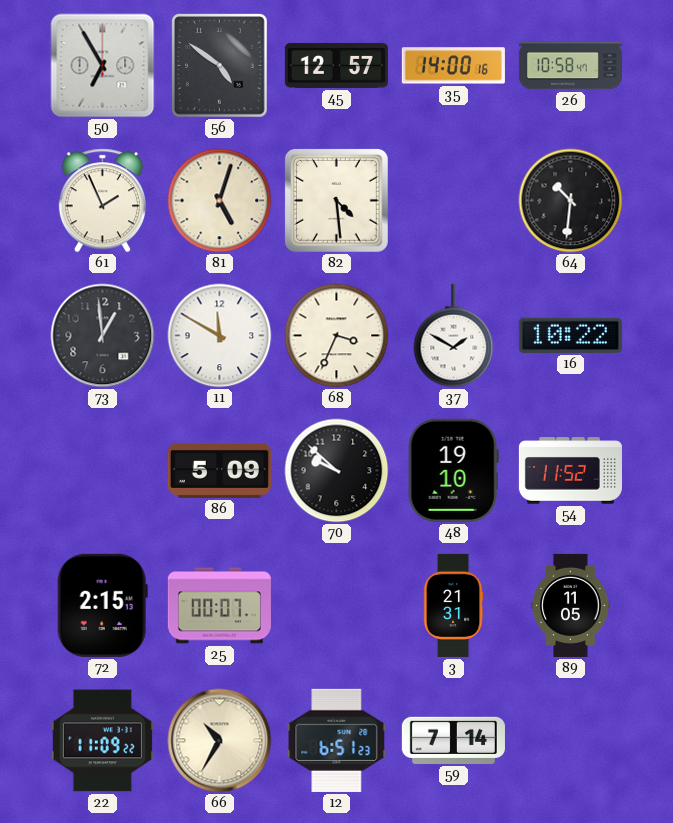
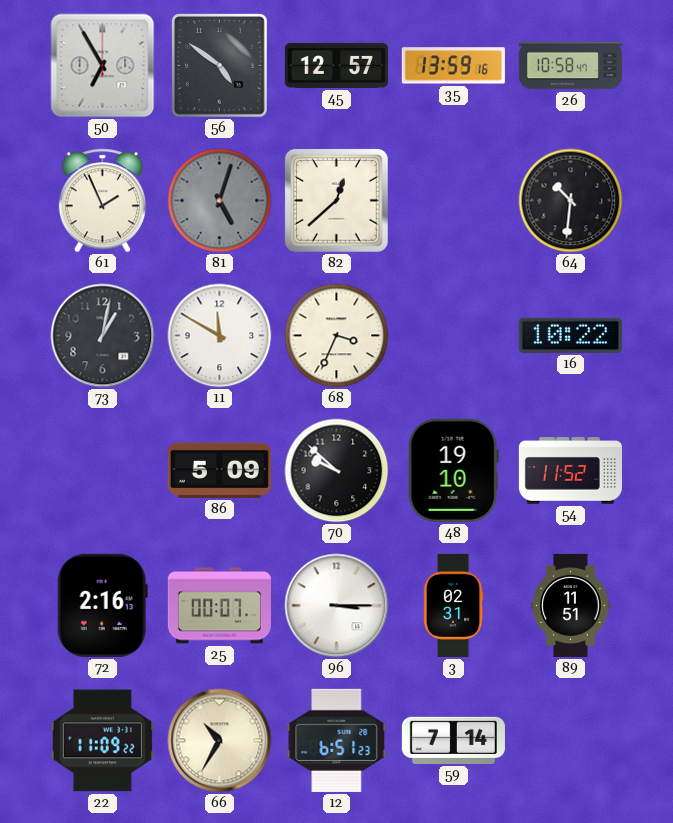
35: 14:00 -> 13:59 (453, 66)
81 dial: cream -> grey (220, 201)
82: 4:29 -> 12:38 (336, 200)
73: 12:59 -> 1:02 (103, 336)
37: 1:50 -> none (454, 336)
72: 2:15 -> 2:16 (102, 605)
96: none -> 3:15 (337, 606)
3: 21:31 -> 02:31 (453, 605)
89: 11:05 -> 11:51 (571, 605)
